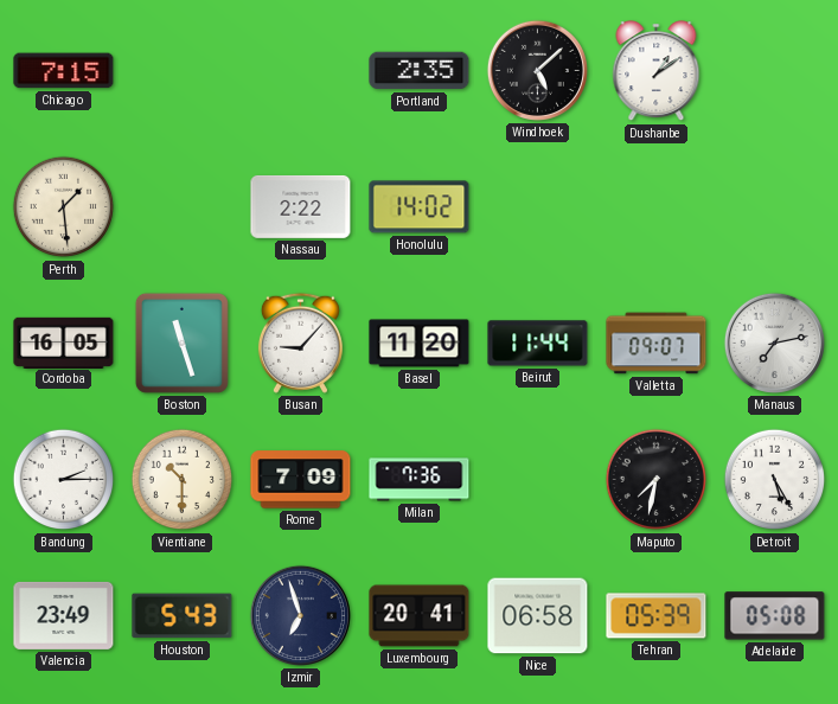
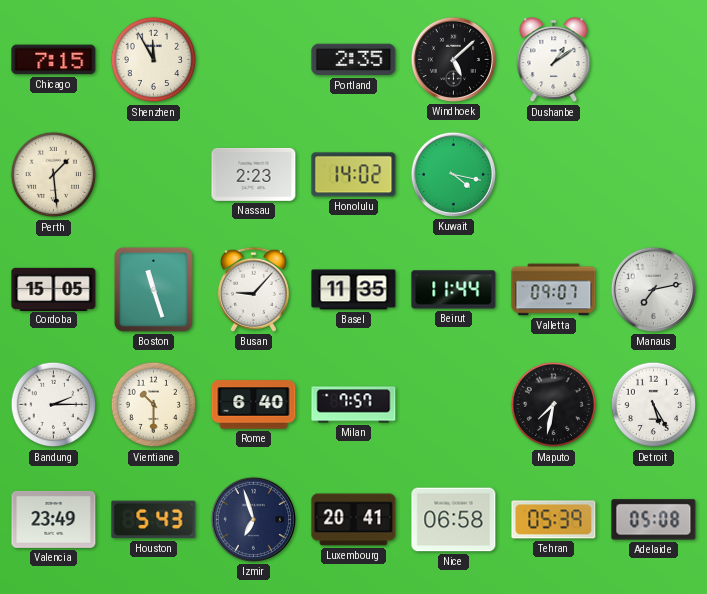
Shenzhen: none -> 11:55 (154, 60)
Nassau: 2:22 -> 2:23 (254, 174)
Kuwait: none -> 4:17 (453, 174)
Cordoba: 16:05 -> 15:05 (54, 289)
Basel: 11:20 -> 11:35 (354, 290)
Rome: 7:09 -> 6:40 (254, 405)
Milan: 7:36 -> 7:57 (354, 405)
